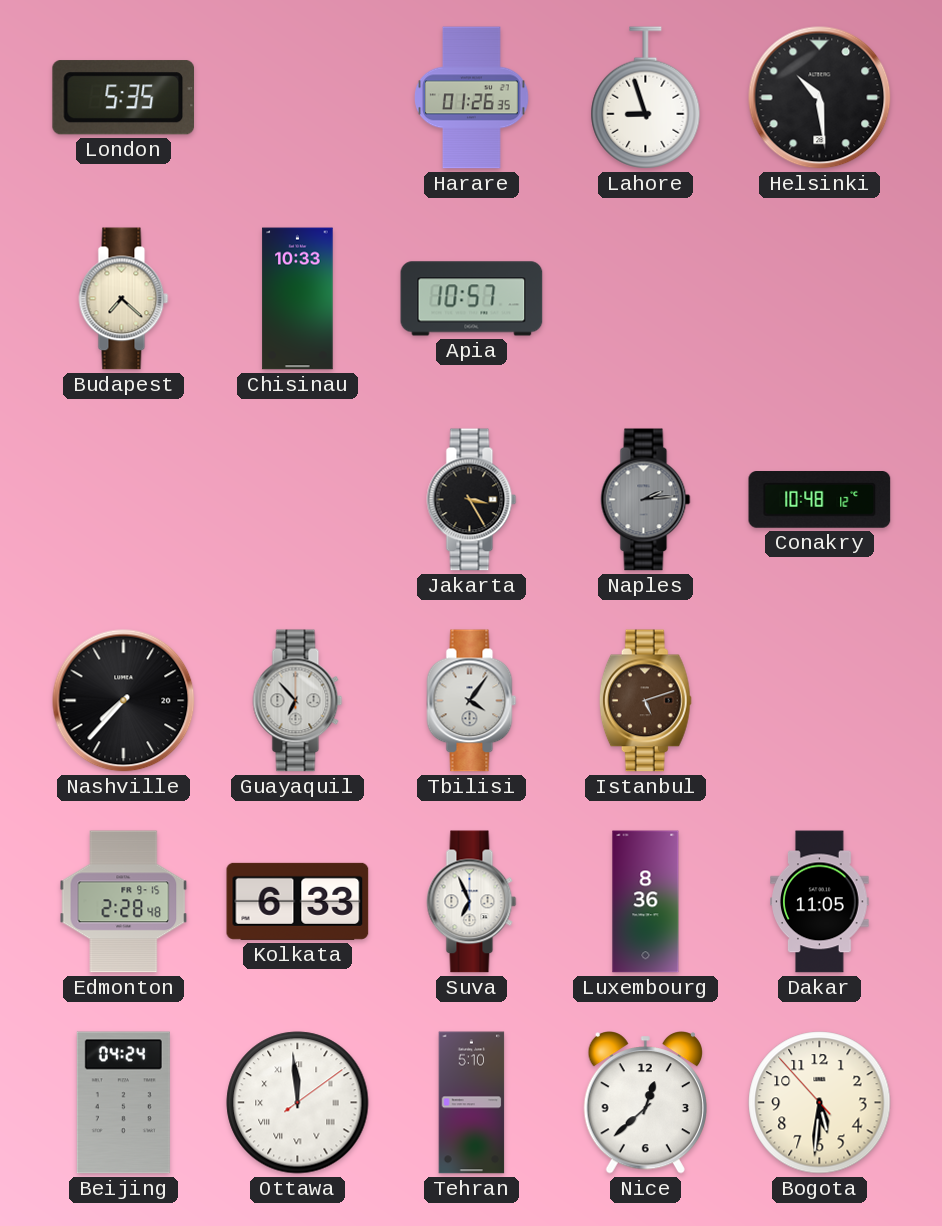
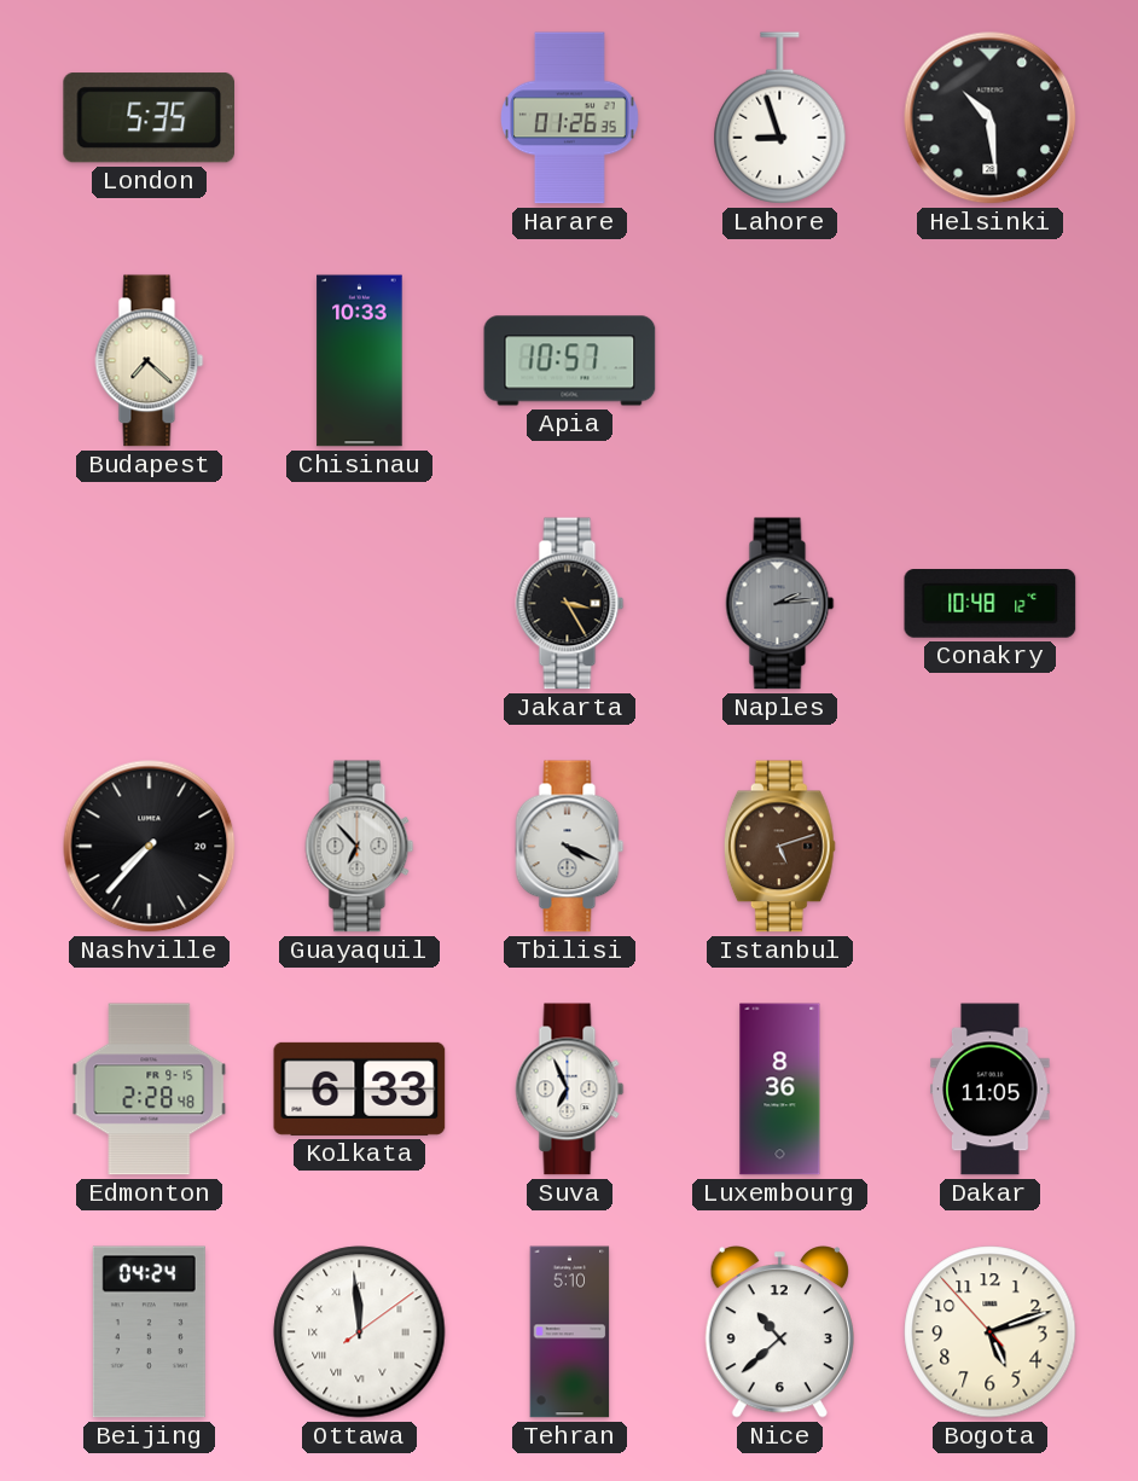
Tbilisi: 4:06 -> 4:19 (570, 847)
Nice: 12:38 -> 10:38 (779, 1332)
Bogota: 5:30 -> 5:11 (991, 1332)
